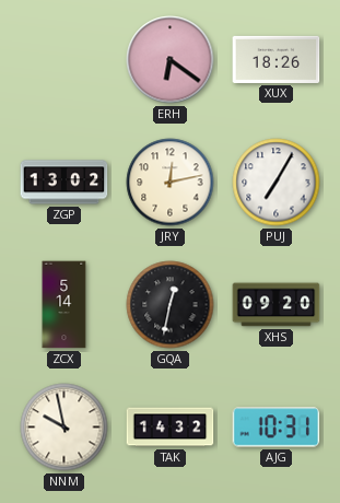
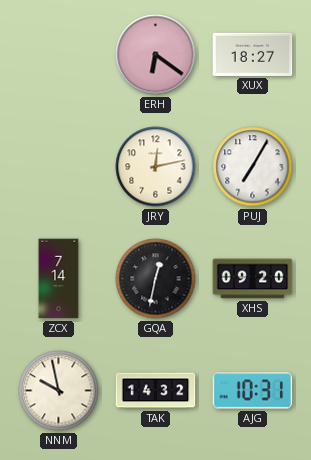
XUX: 18:26 -> 18:27 (253, 54)
ZGP: 13:02 -> none (65, 183)
ZCX: 5:14 -> 7:14 (59, 279)
